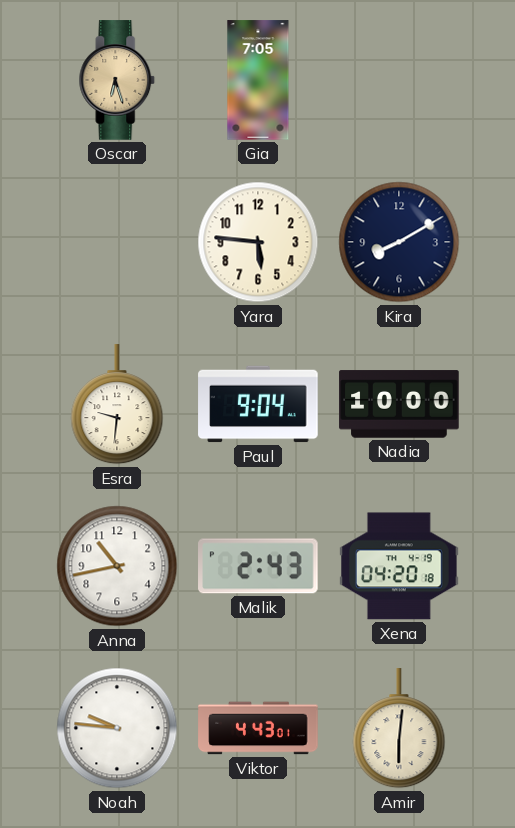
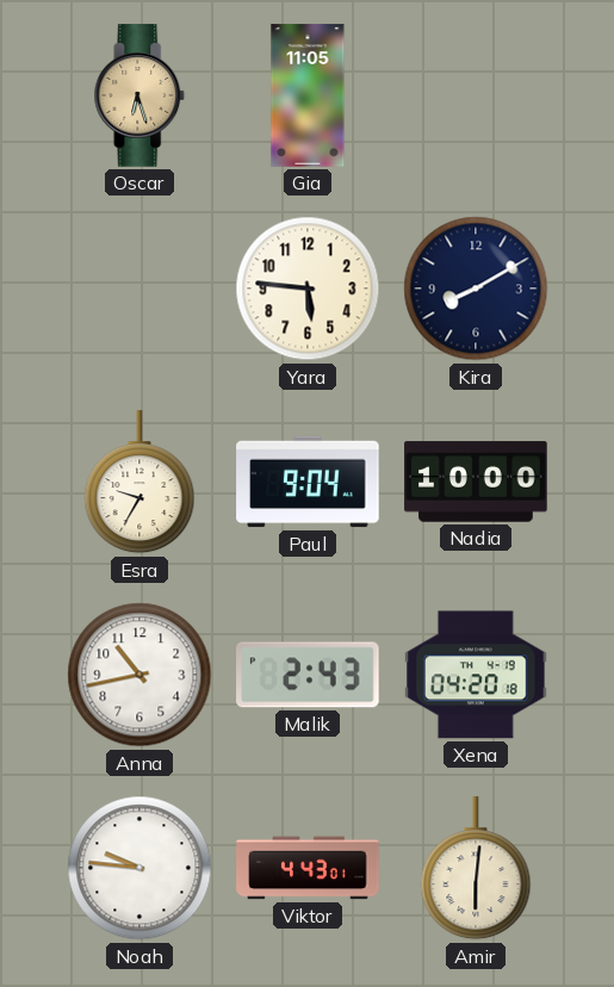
Gia: 7:05 -> 11:05 (308, 95)
Esra: 9:31 -> 9:35 (139, 483)
